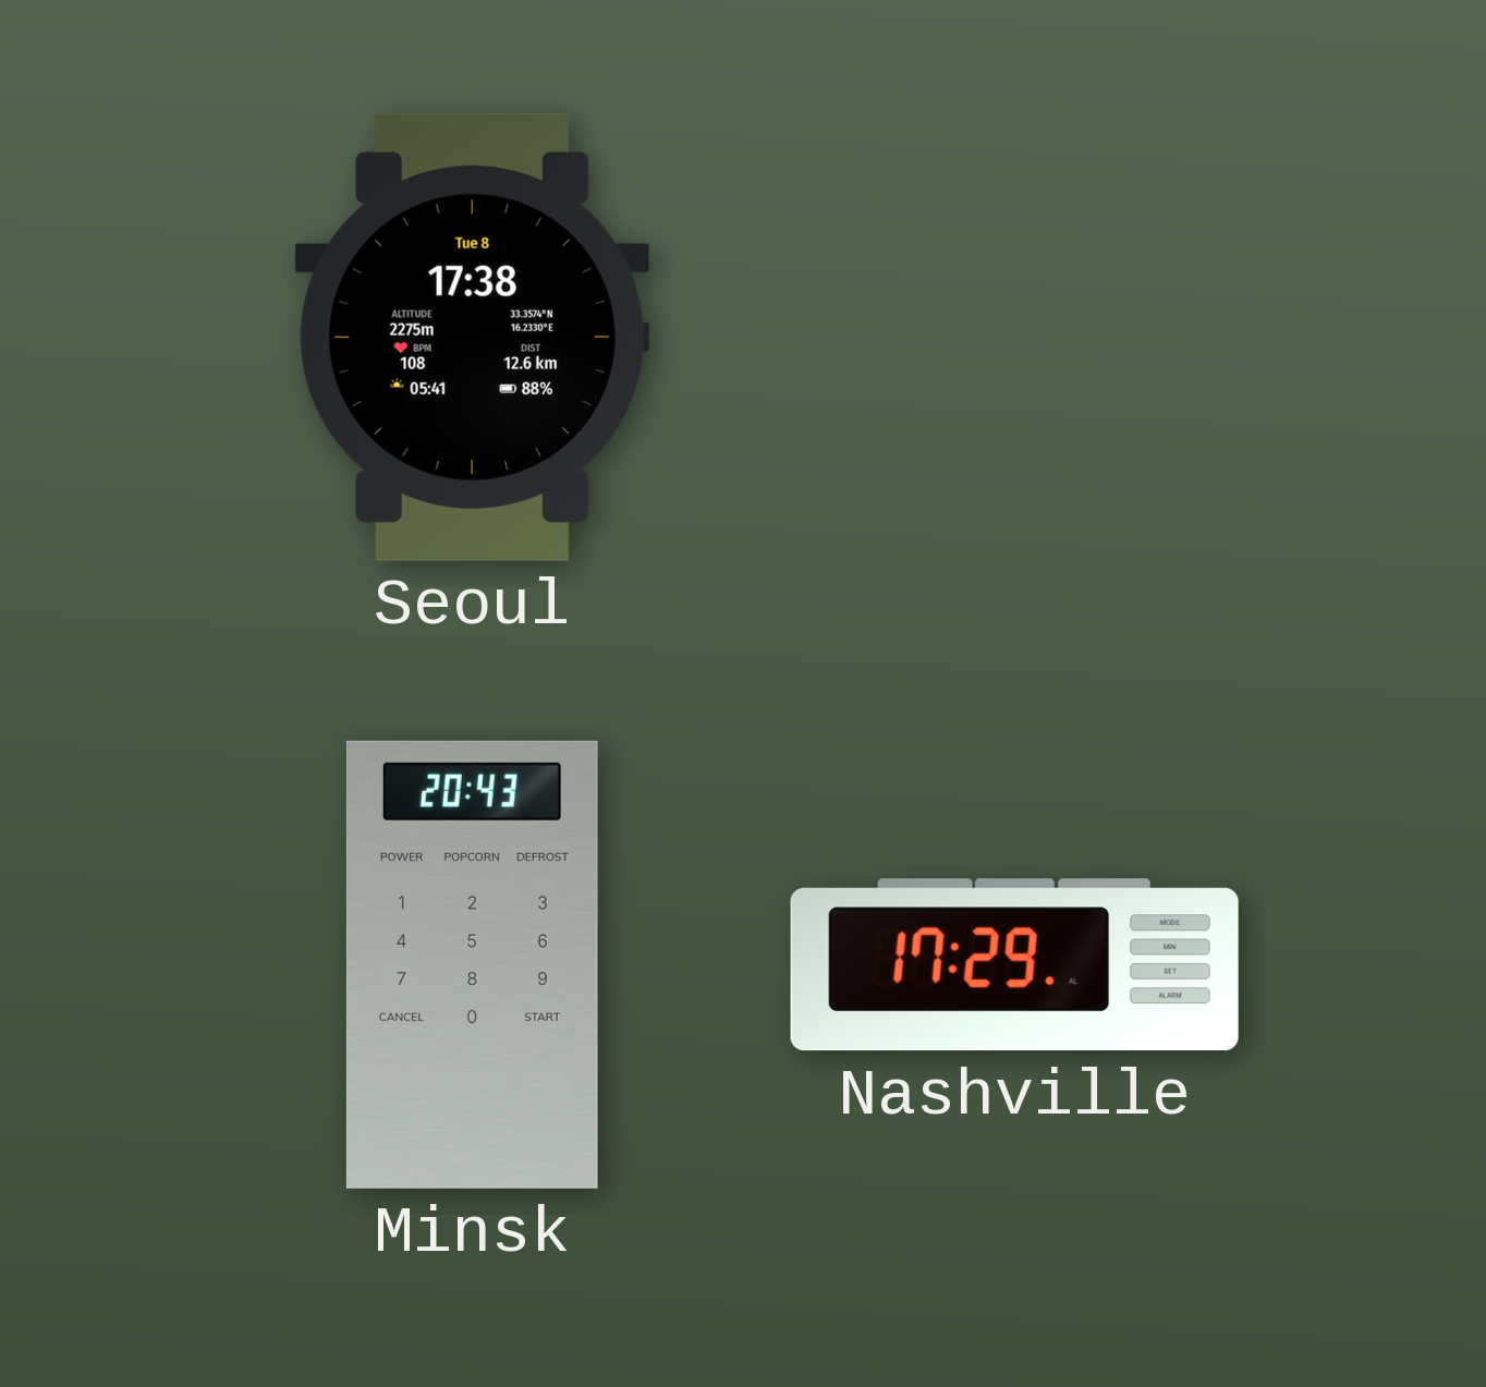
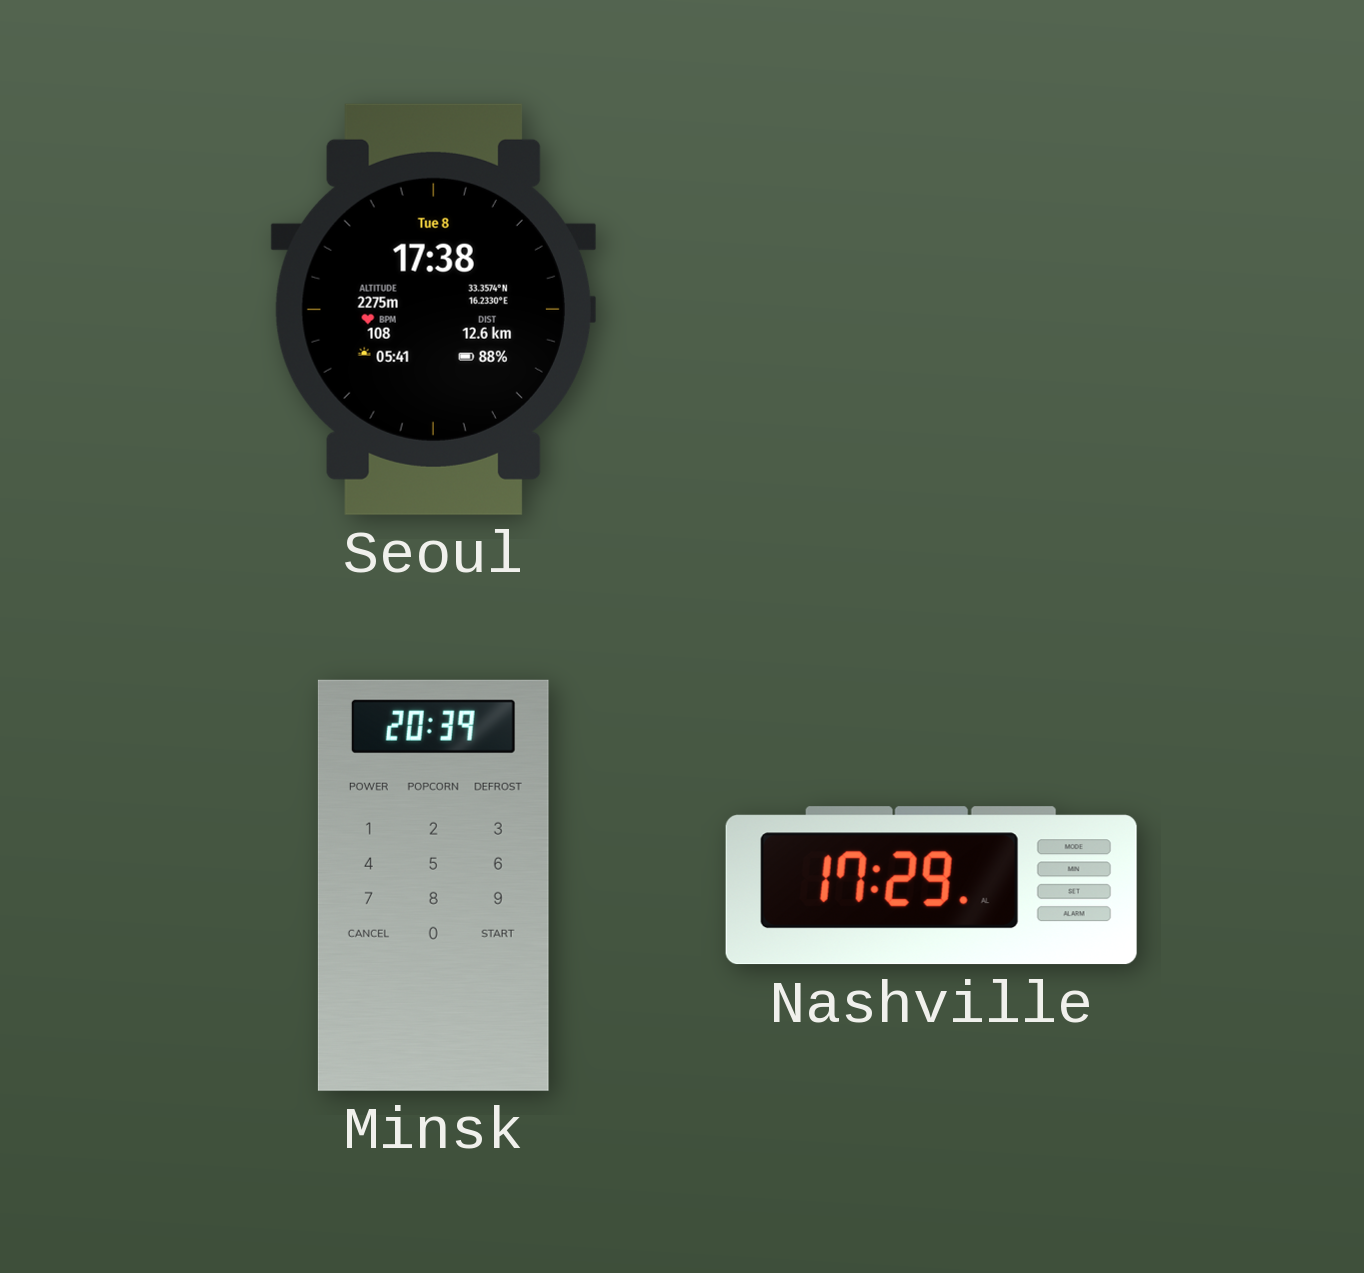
Minsk: 20:43 -> 20:39 (433, 885)
